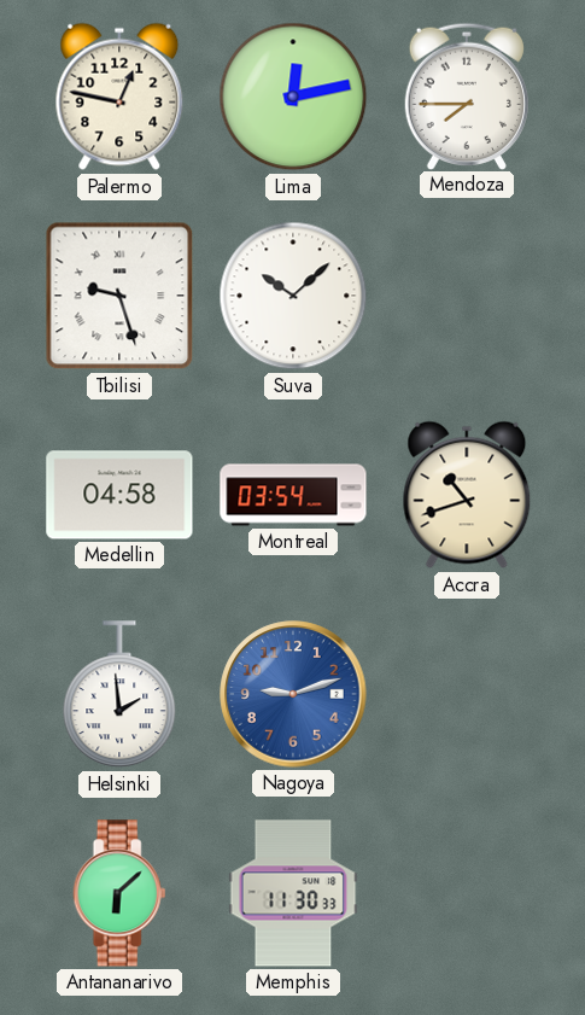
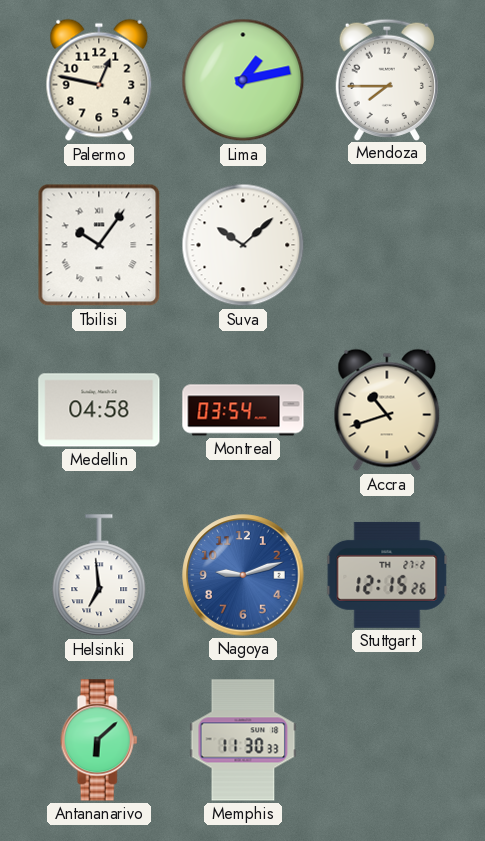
Lima: 12:13 -> 1:13 (243, 80)
Tbilisi: 9:27 -> 10:06 (99, 245)
Helsinki: 1:59 -> 6:59 (99, 576)
Stuttgart: none -> 12:15 (387, 575)
